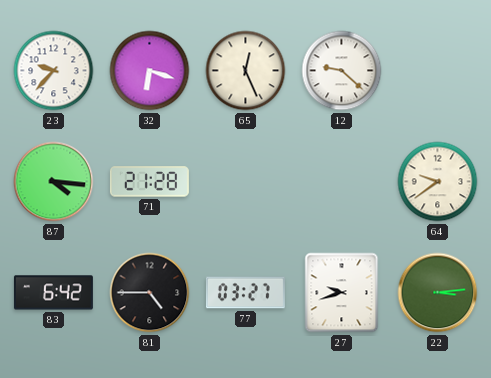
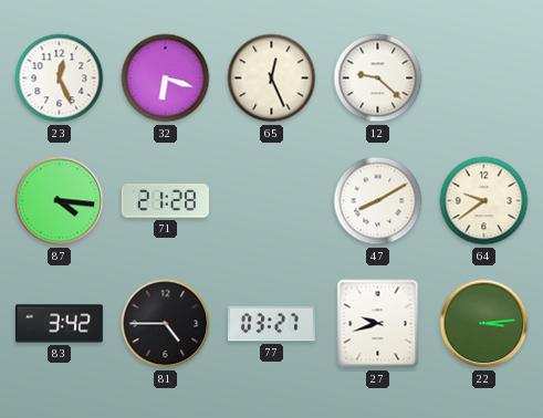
23: 9:37 -> 12:26 (60, 79)
47: none -> 8:10 (378, 201)
83: 6:42 -> 3:42 (59, 324)
